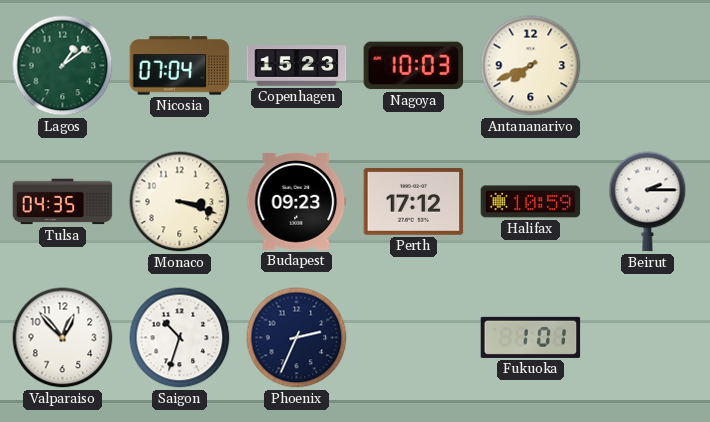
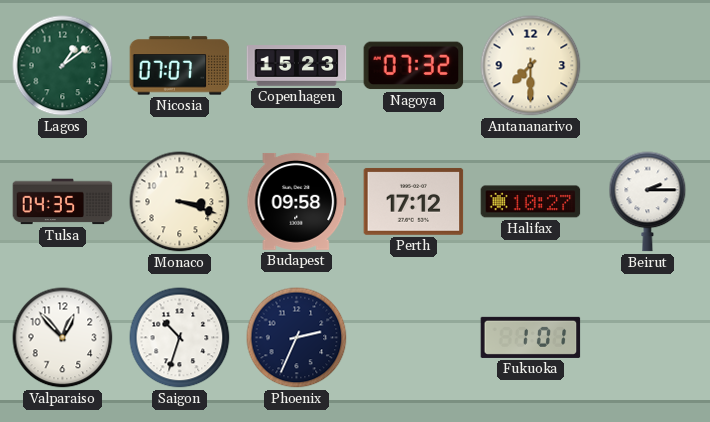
Nicosia: 07:04 -> 07:07 (180, 66)
Nagoya: 10:03 -> 07:32 (414, 66)
Antananarivo: 7:41 -> 7:30 (531, 66)
Budapest: 09:23 -> 09:58 (297, 201)
Halifax: 10:59 -> 10:27 (531, 202)
